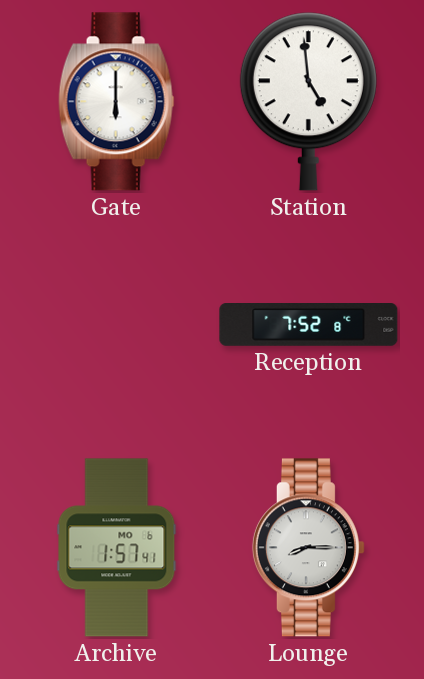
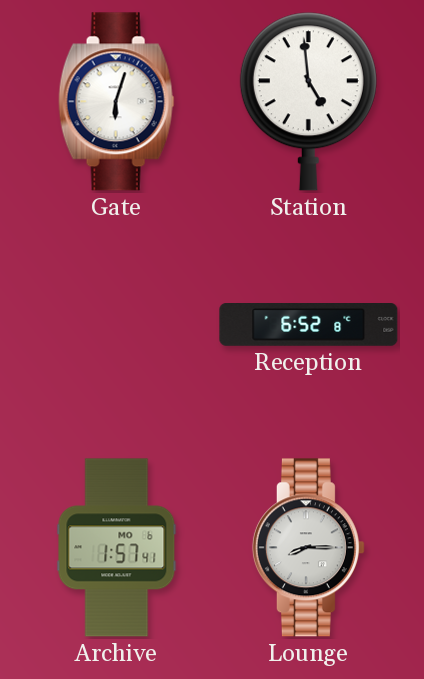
Gate: 6:00 -> 6:03 (116, 102)
Reception: 7:52 -> 6:52 (309, 325)
